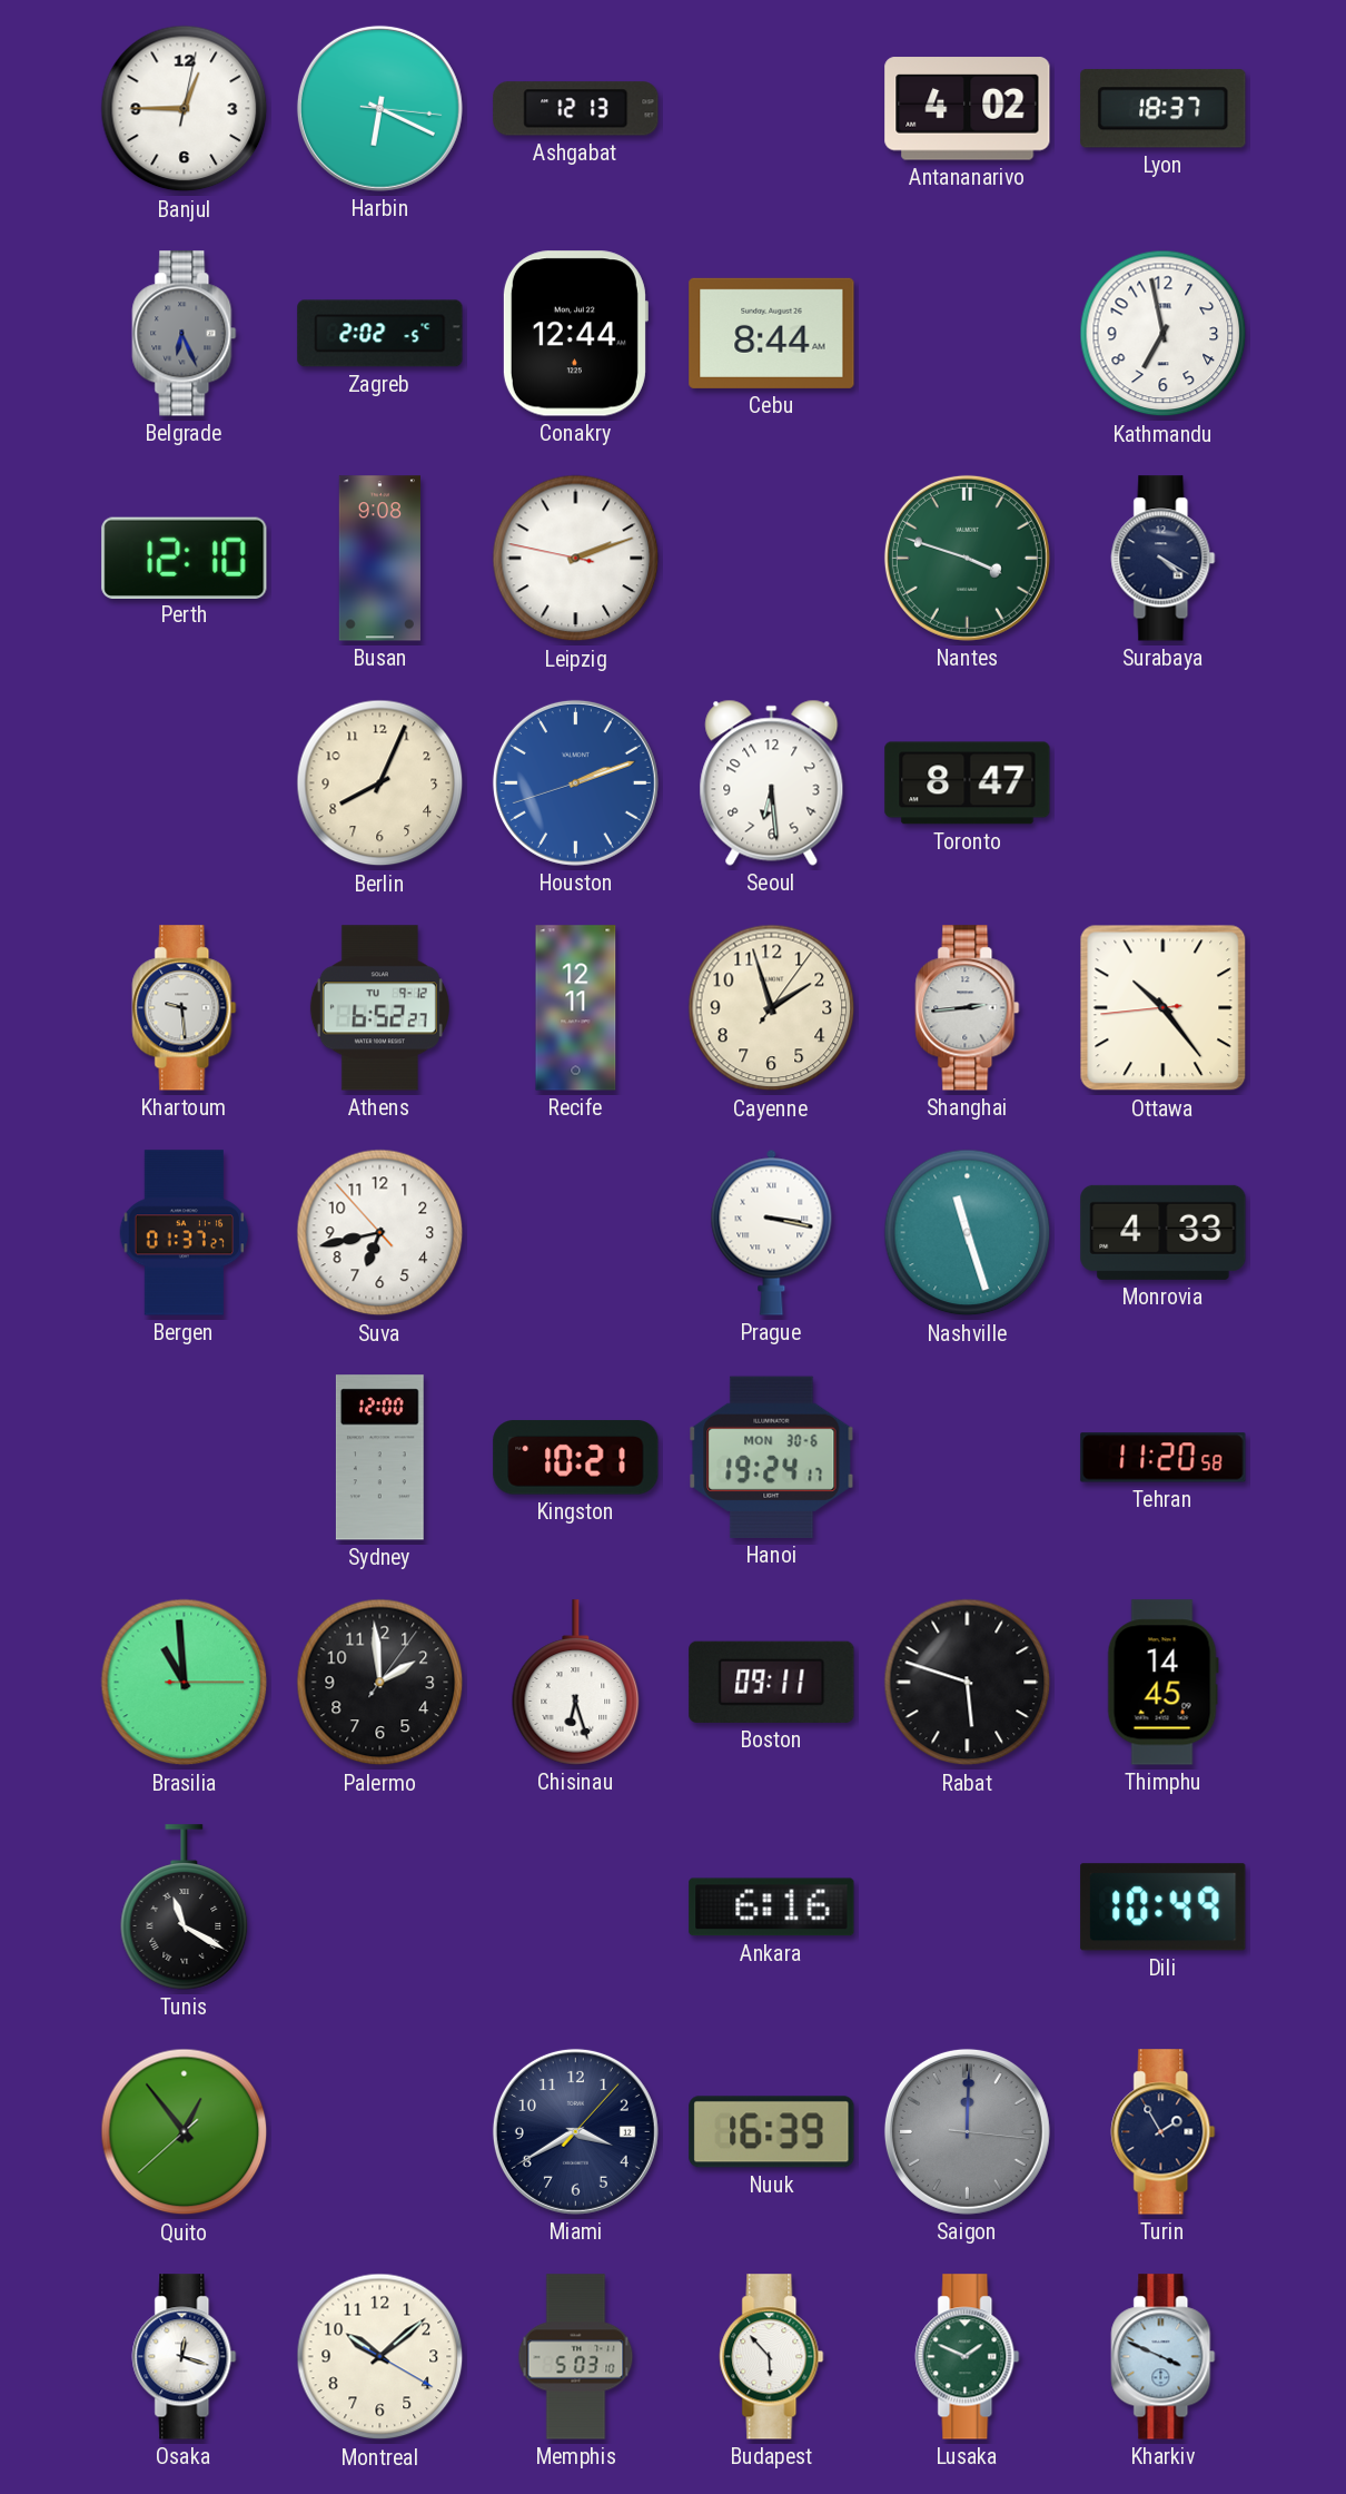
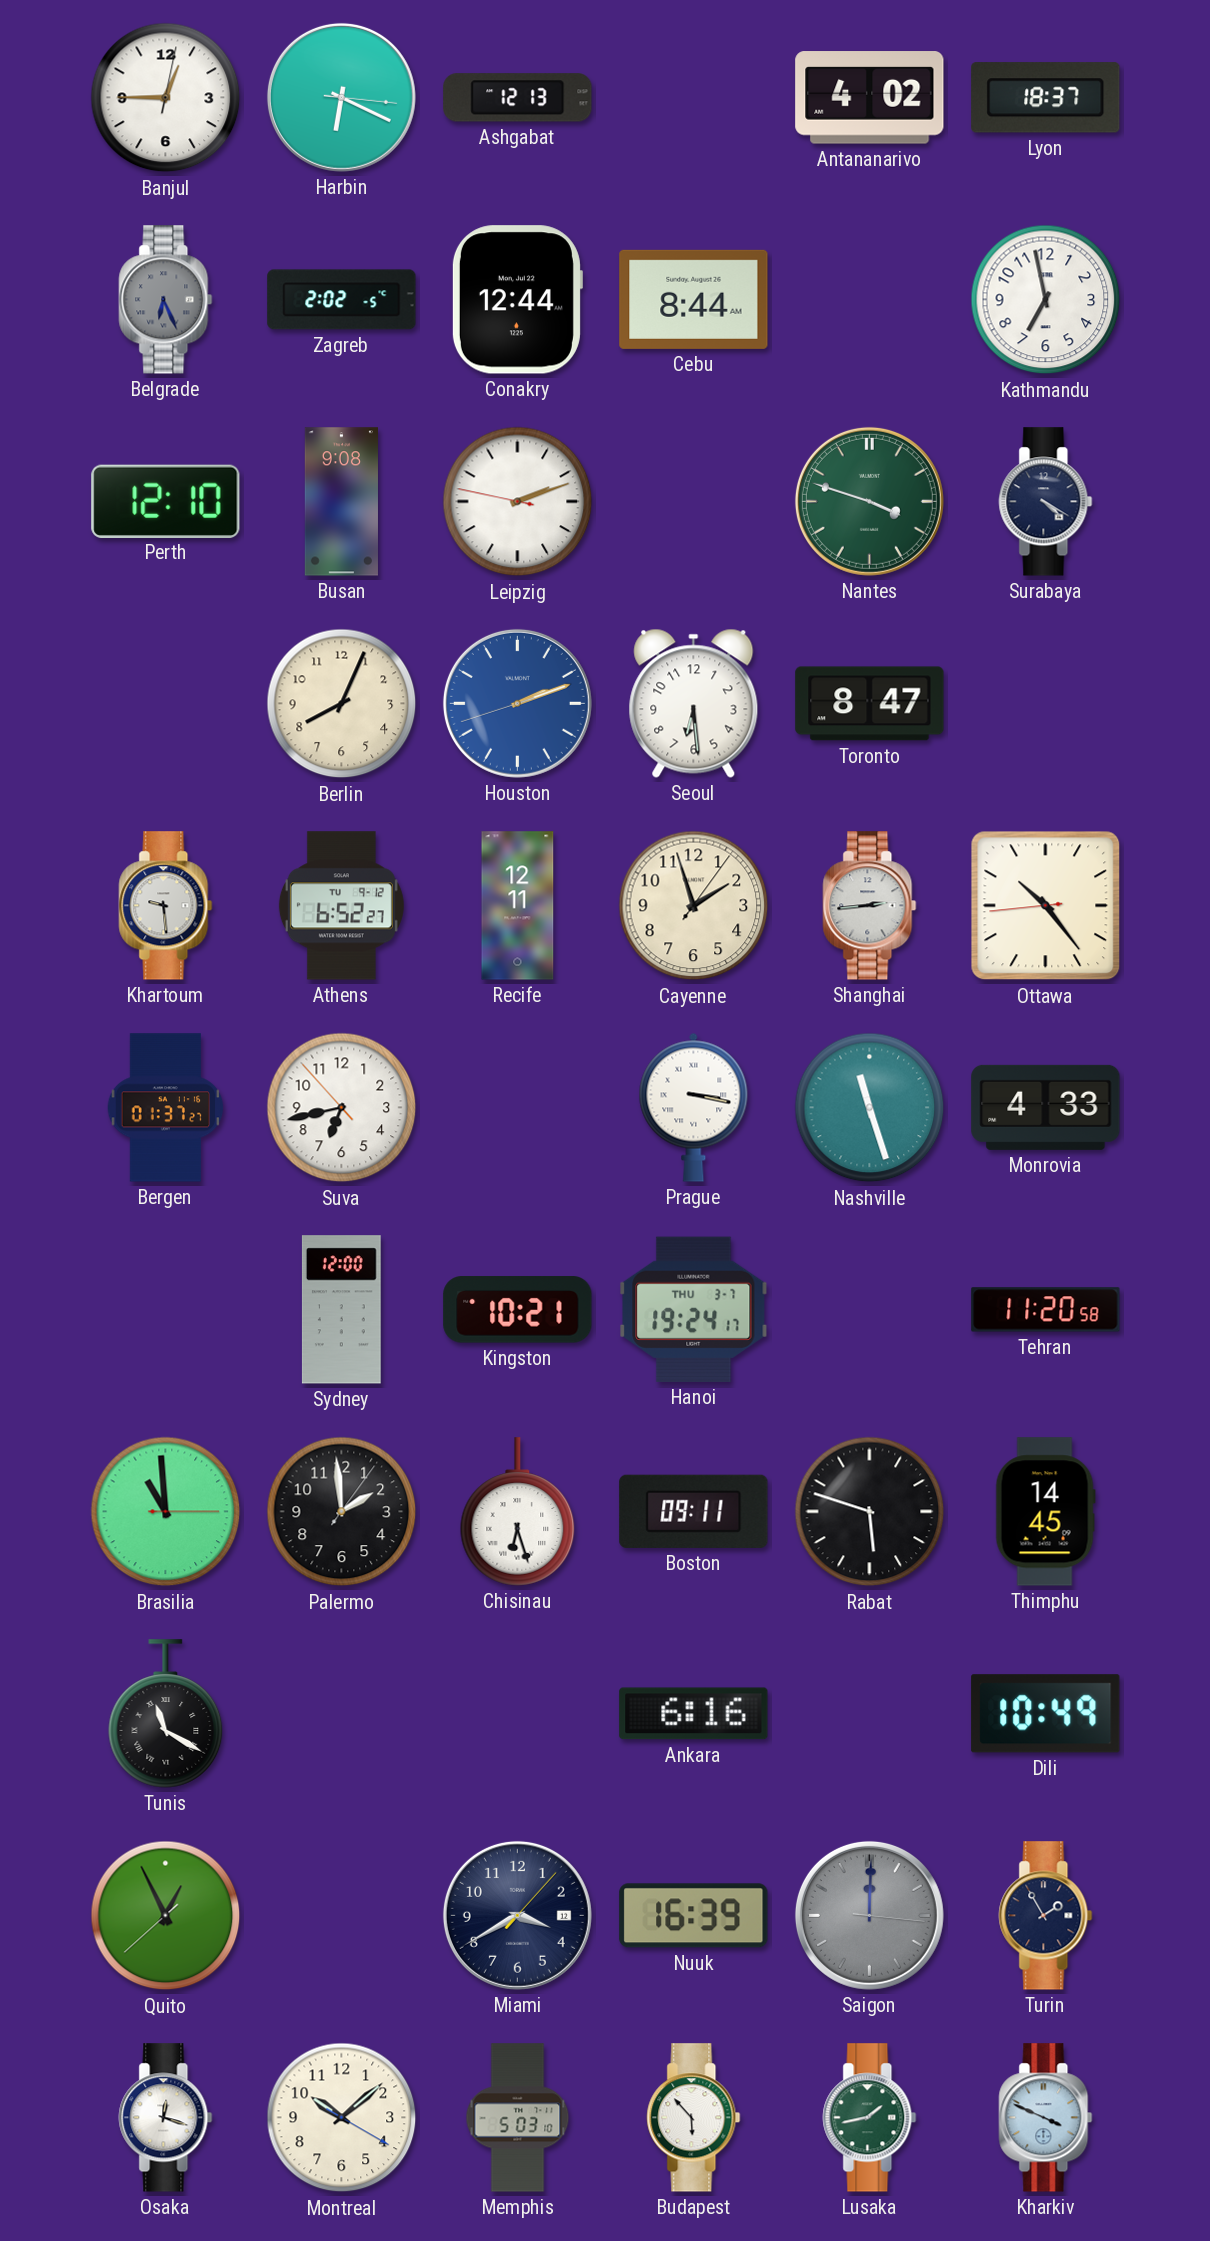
Hanoi date: MON 30-6 -> THU 3-7 (694, 1309)
Quito: 12:53 -> 12:55 (166, 1916)
Lusaka: 1:49 -> 1:43 (870, 2118)
